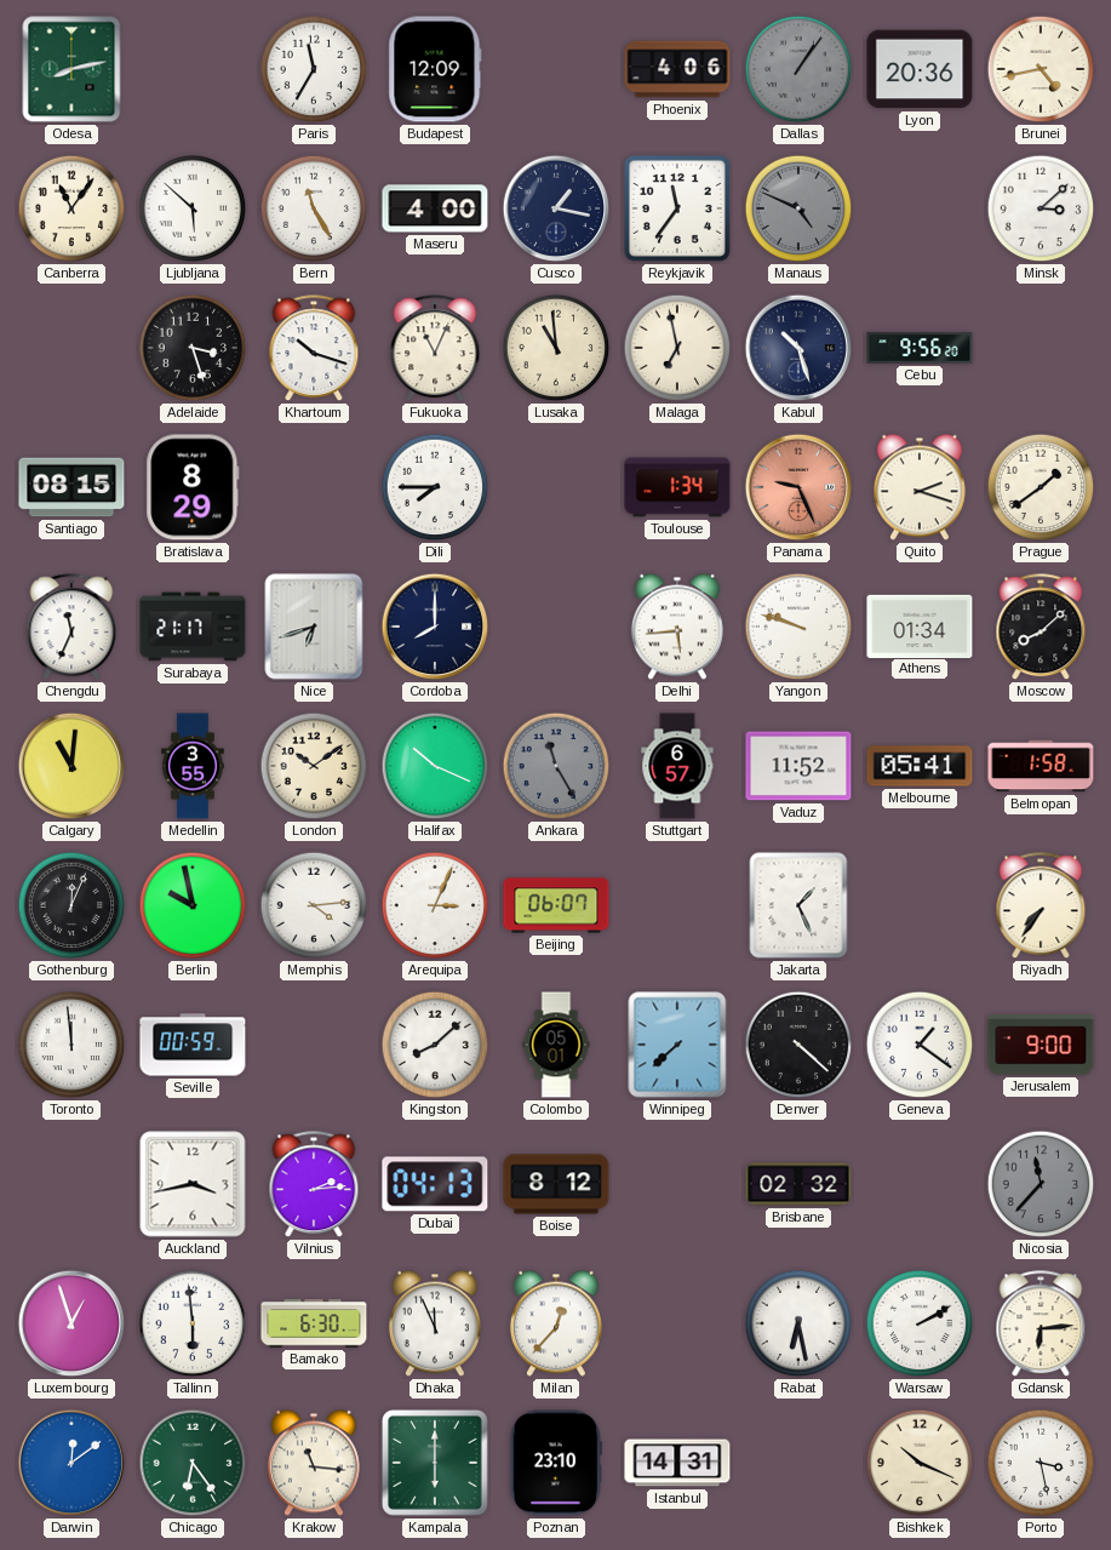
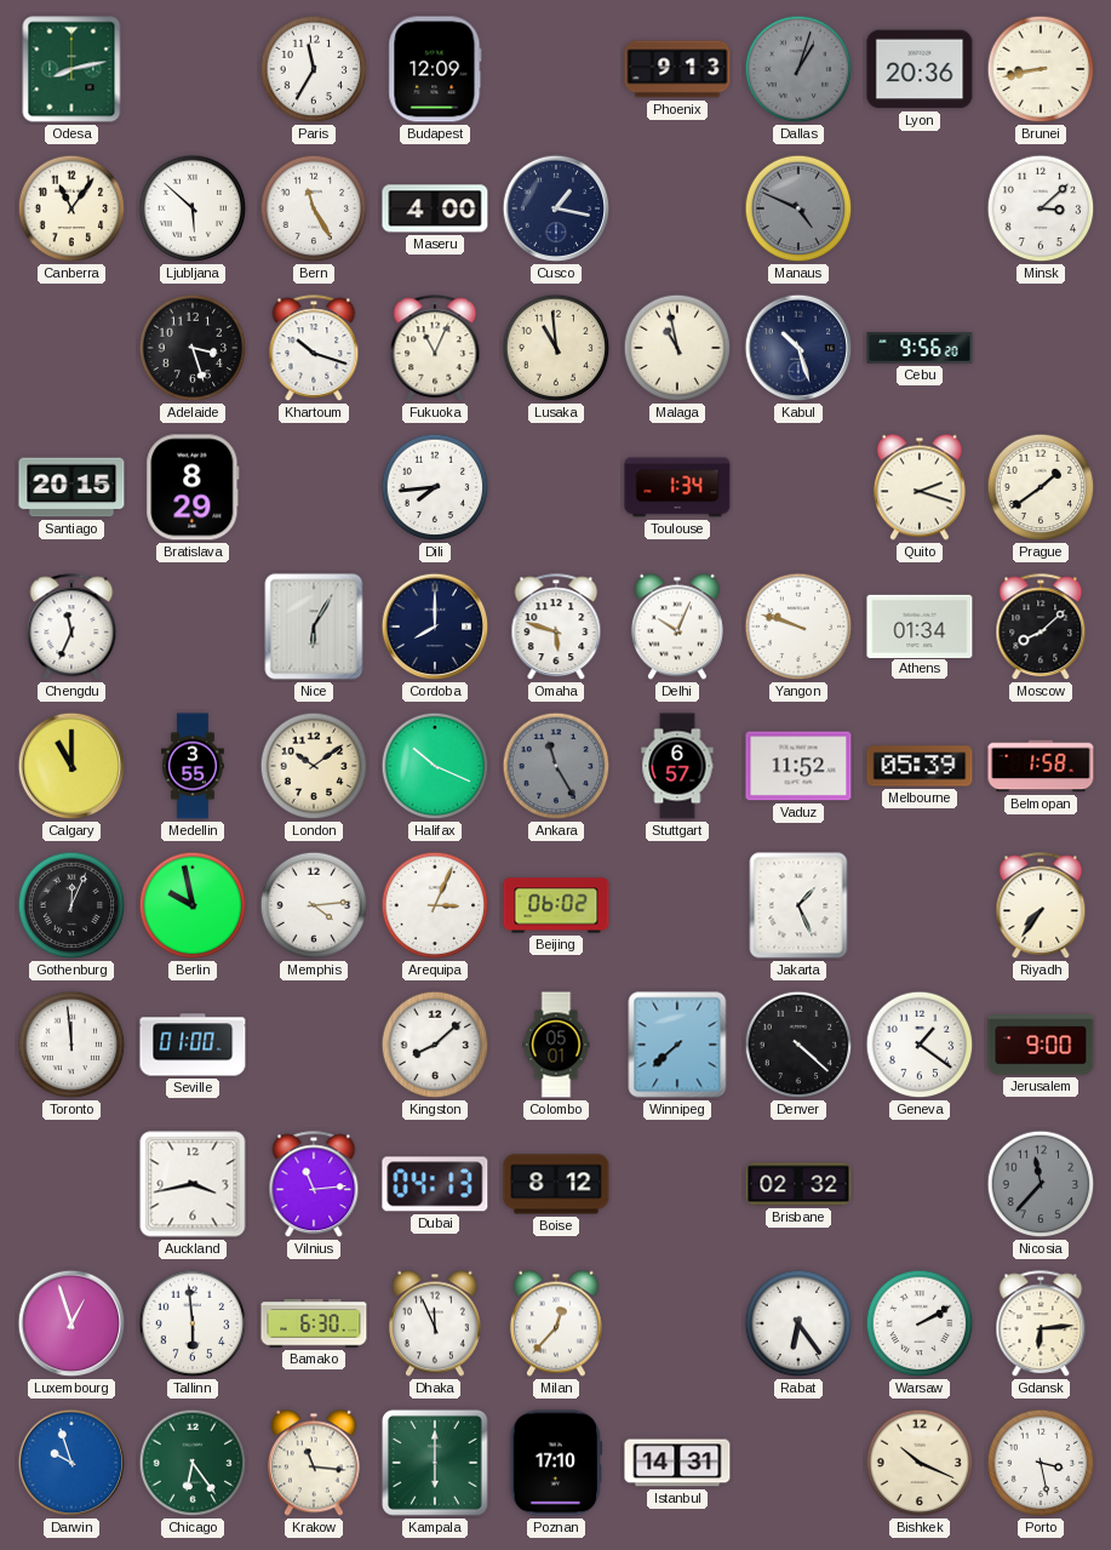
Phoenix: 4:06 -> 9:13 (677, 69)
Dallas: 1:06 -> 1:03 (798, 69)
Brunei: 4:43 -> 8:43 (1041, 69)
Reykjavik: 11:36 -> none (677, 208)
Malaga: 6:58 -> 10:58 (677, 348)
Santiago: 08:15 -> 20:15 (71, 487)
Dili: 7:45 -> 7:44 (435, 487)
Panama: 9:26 -> none (798, 487)
Surabaya: 21:17 -> none (193, 627)
Nice: 6:42 -> 6:05 (314, 627)
Omaha: none -> 5:48 (556, 628)
Delhi: 5:44 -> 10:04 (677, 627)
Calgary: 11:01 -> 11:00 (71, 766)
Melbourne: 05:41 -> 05:39 (920, 766)
Beijing: 06:07 -> 06:02 (556, 905)
Seville: 00:59 -> 01:00 (193, 1045)
Vilnius: 2:14 -> 11:14 (314, 1185)
Rabat: 6:28 -> 6:24 (798, 1323)
Darwin: 12:09 -> 9:57 (71, 1463)
Poznan: 23:10 -> 17:10 (555, 1463)
